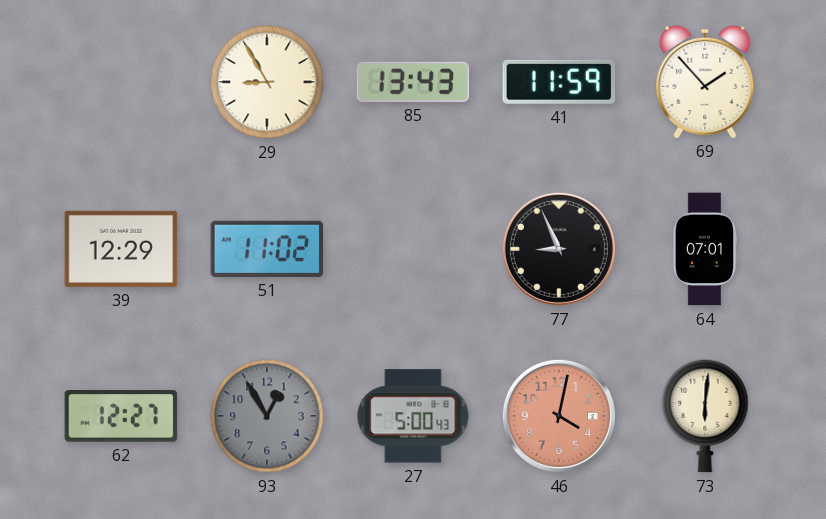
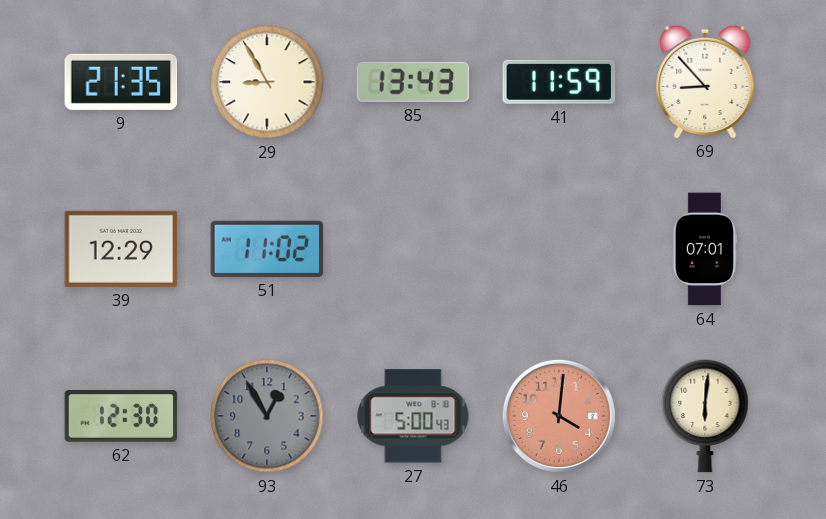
9: none -> 21:35 (121, 82)
69: 1:53 -> 8:53 (705, 81)
77: 8:56 -> none (559, 249)
62: 12:27 -> 12:30 (121, 416)
46: 4:02 -> 4:01 (559, 416)
